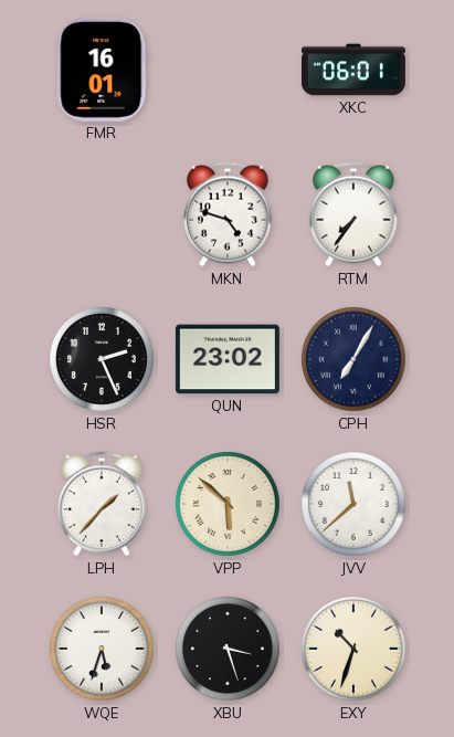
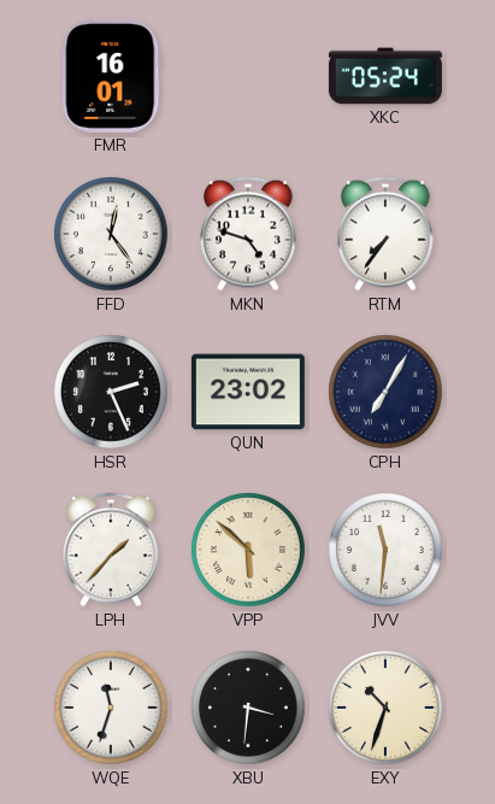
XKC: 06:01 -> 05:24 (385, 76)
FFD: none -> 12:24 (111, 234)
JVV: 11:38 -> 11:31 (385, 550)
WQE: 5:33 -> 11:33 (111, 708)
XBU: 3:27 -> 3:31 (248, 708)
